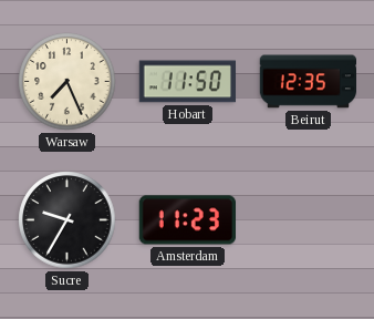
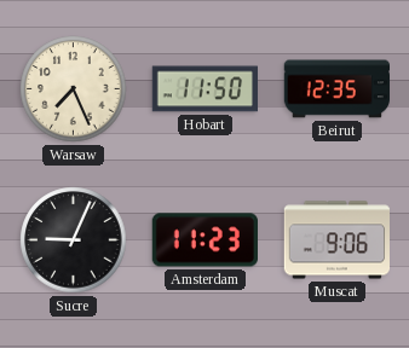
Sucre: 9:35 -> 9:04 (74, 240)
Muscat: none -> 9:06 (336, 240)
